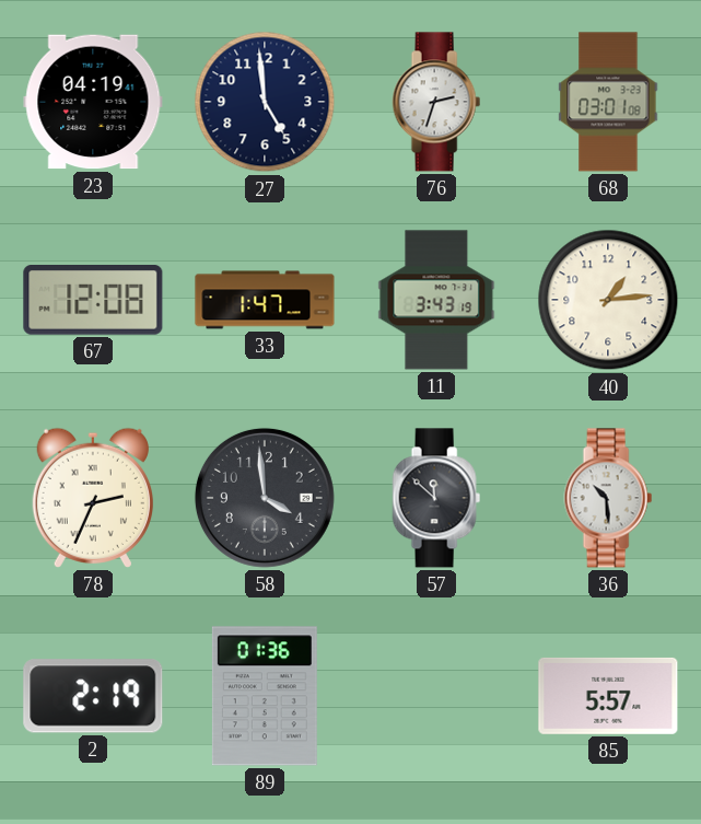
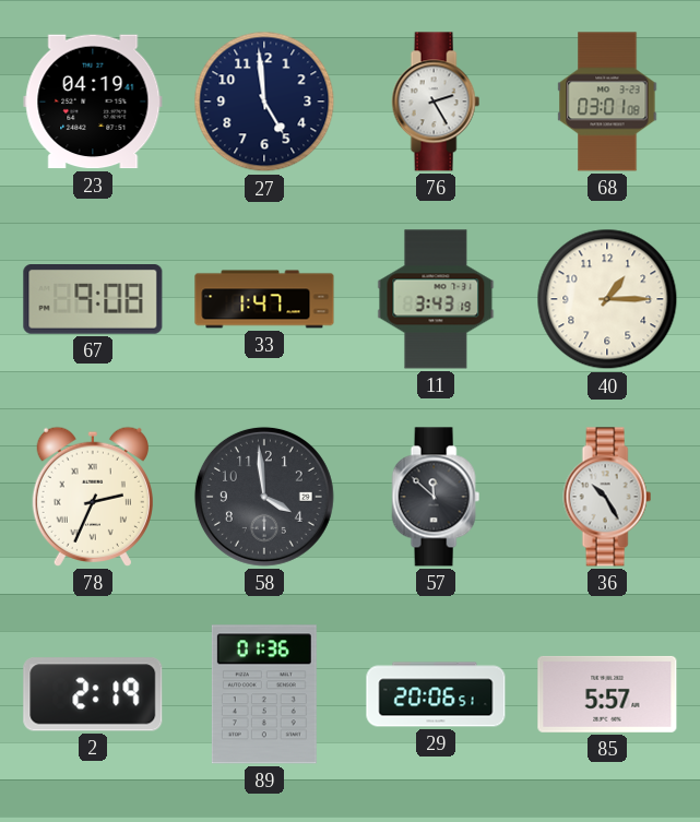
76: 2:33 -> 2:25 (436, 102)
67: 12:08 -> 9:08 (93, 300)
40: 1:14 -> 1:15 (607, 299)
36: 10:29 -> 10:25 (607, 497)
29: none -> 20:06 (436, 694)
